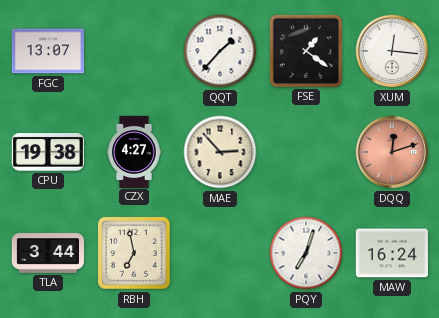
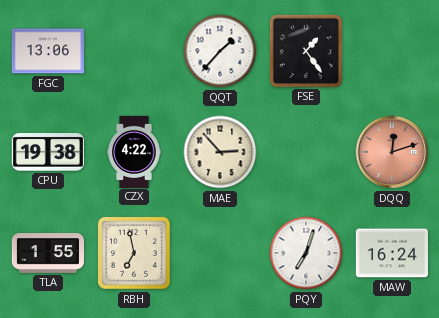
FGC: 13:07 -> 13:06 (48, 51)
FSE: 1:21 -> 1:24 (306, 51)
XUM: 12:16 -> none (392, 51)
CZX: 4:27 -> 4:22 (134, 151)
TLA: 3:44 -> 1:55 (47, 254)
